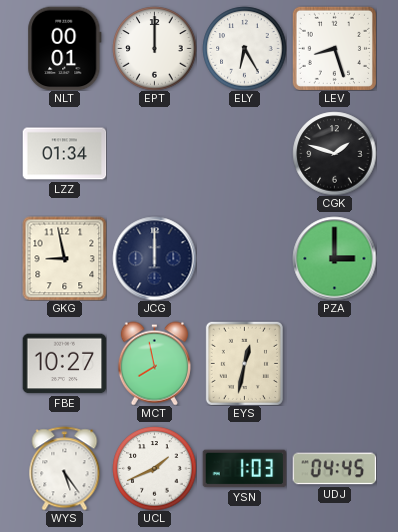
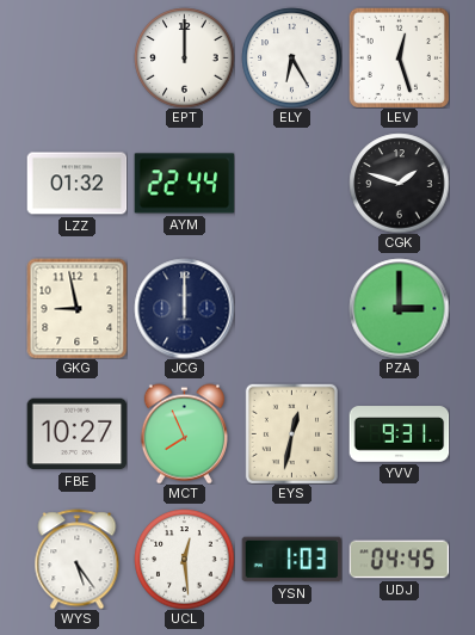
NLT: 00:01 -> none (65, 48)
LEV: 8:27 -> 12:27 (399, 57)
LZZ: 01:34 -> 01:32 (76, 184)
AYM: none -> 22:44 (184, 184)
MCT: 7:58 -> 7:56 (184, 433)
YVV: none -> 9:31 (399, 434)
UCL: 1:41 -> 12:29 (184, 559)
